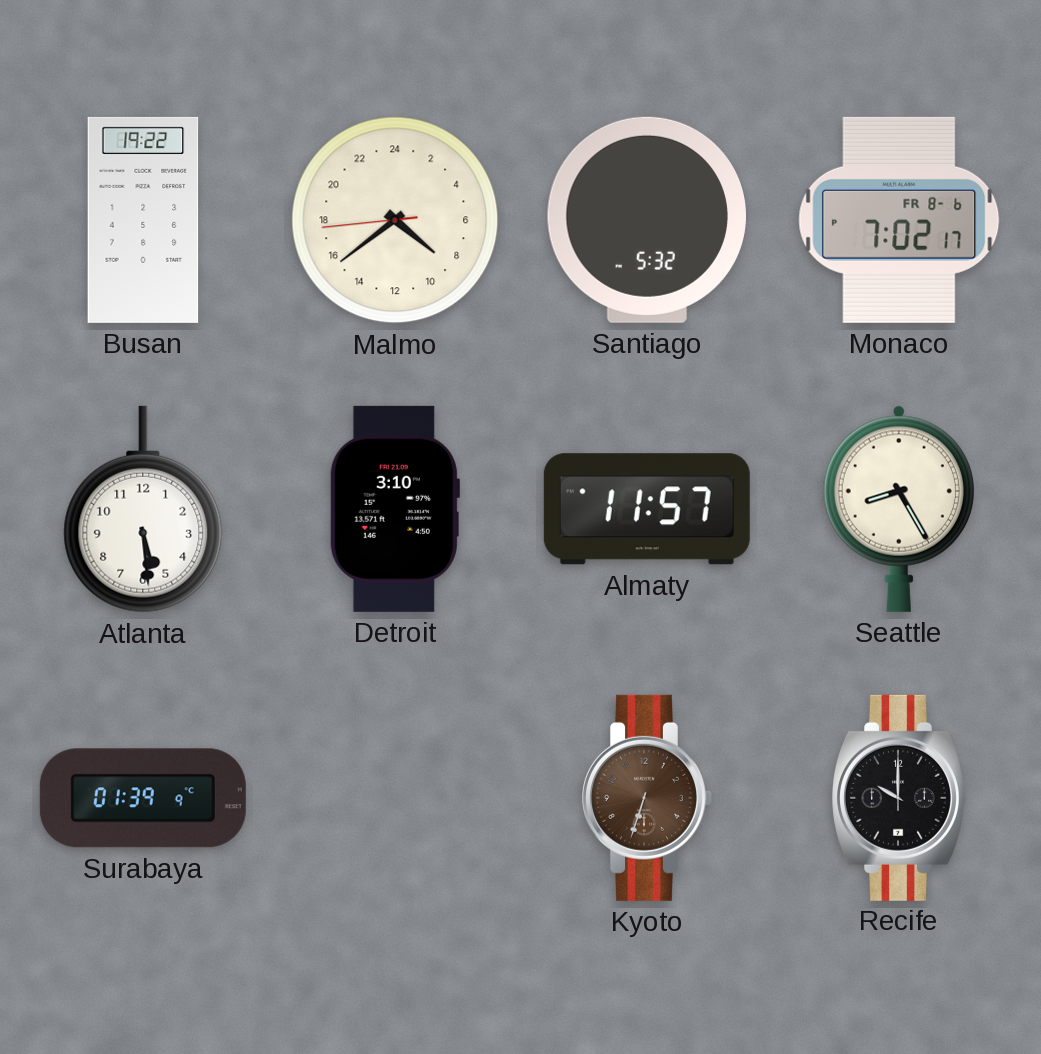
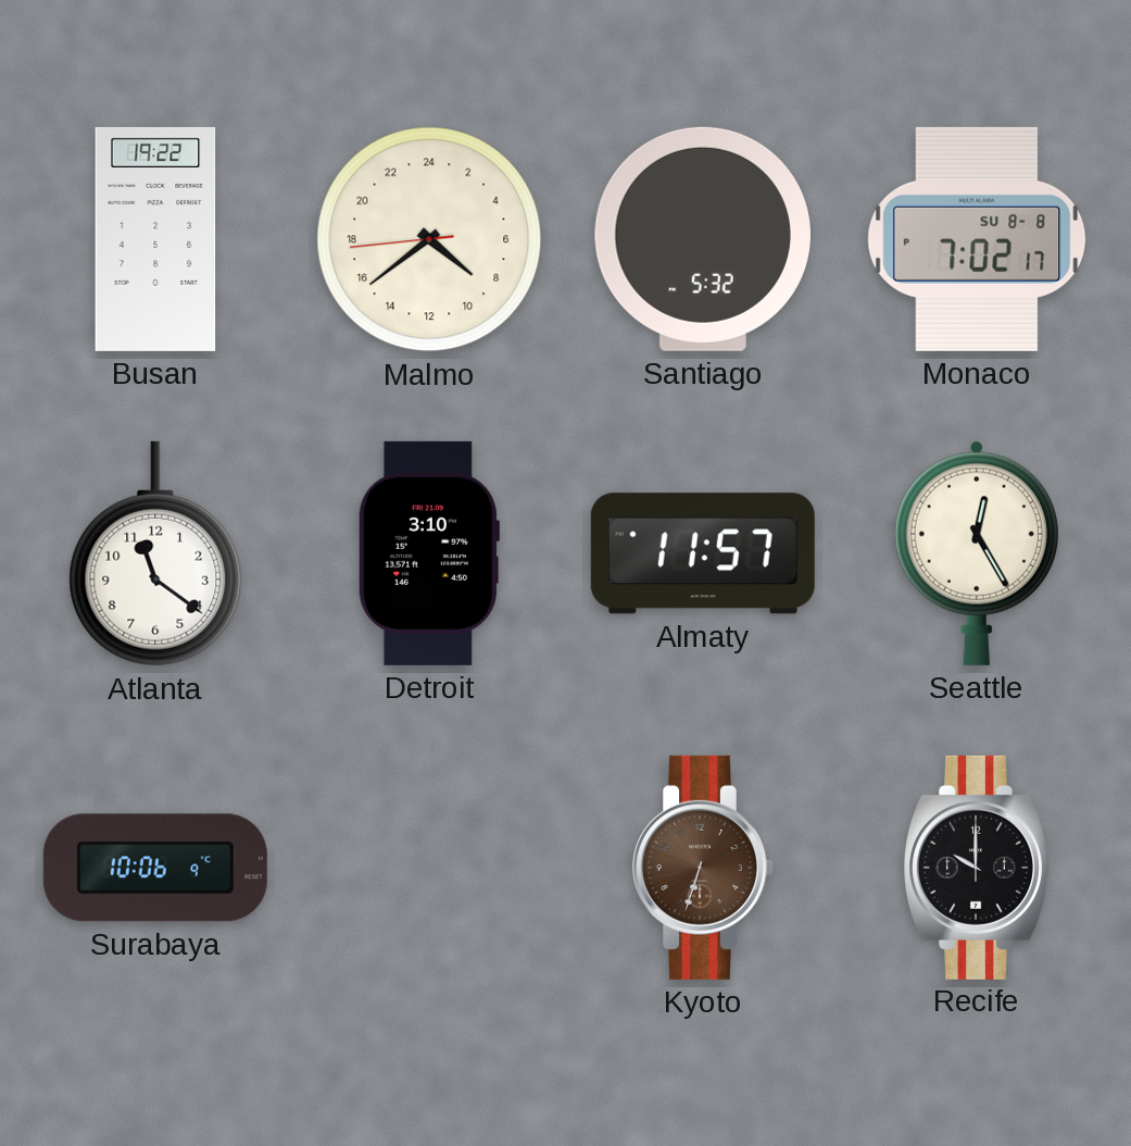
Monaco date: FR 8-6 -> SU 8-8 (977, 239)
Atlanta: 5:29 -> 11:21 (155, 553)
Seattle: 8:25 -> 12:25 (977, 553)
Surabaya: 01:39 -> 10:06 (155, 868)
